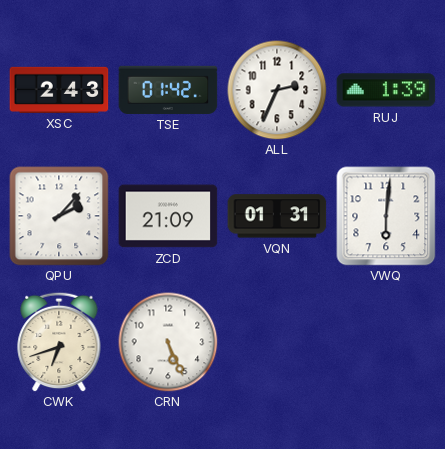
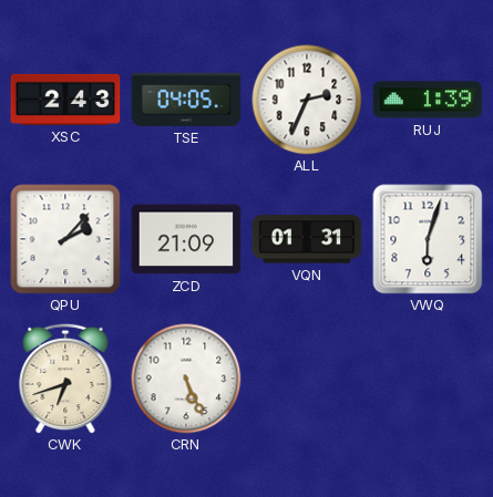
TSE: 01:42 -> 04:05 (186, 100)
VWQ: 6:01 -> 6:03 (428, 239)
